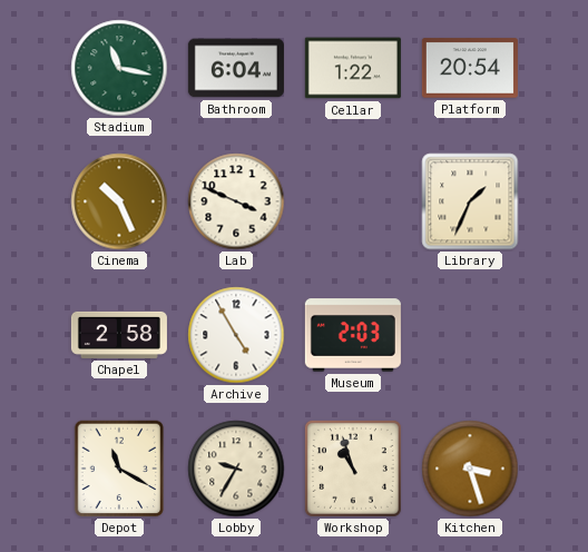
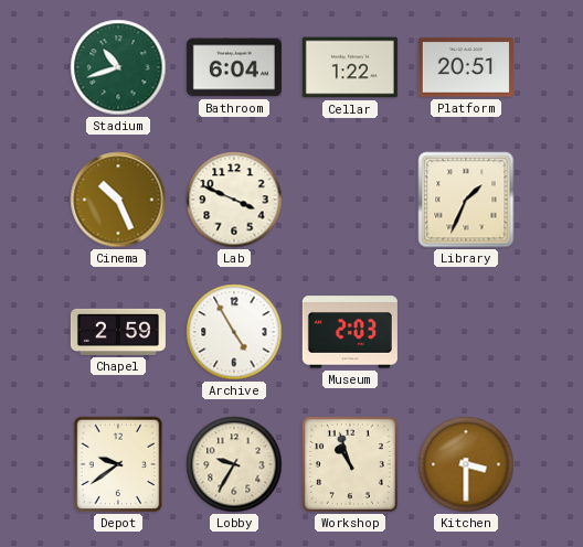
Stadium: 11:17 -> 10:42 (118, 67)
Platform: 20:54 -> 20:51 (466, 67)
Chapel: 2:58 -> 2:59 (118, 332)
Depot: 11:20 -> 9:39 (118, 464)
Kitchen: 3:27 -> 3:30 (466, 464)
